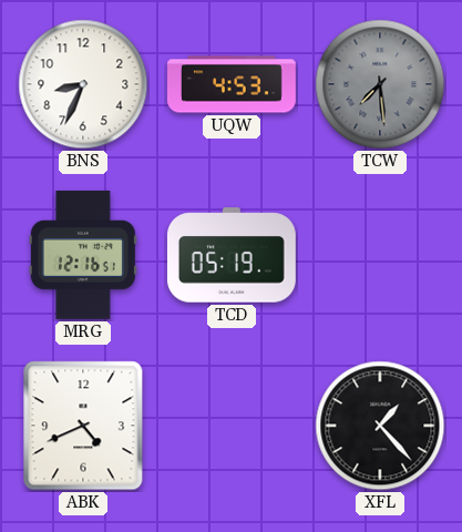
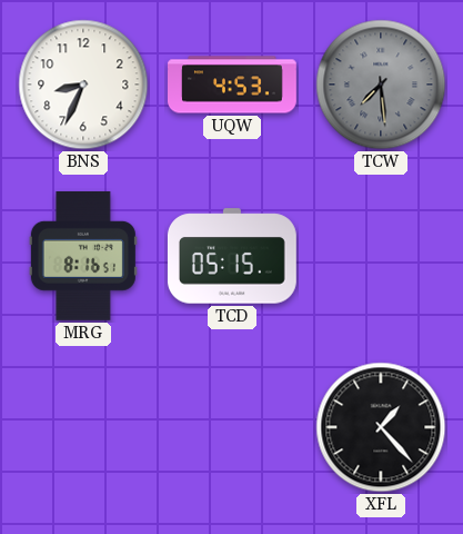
MRG: 12:16 -> 8:16 (83, 256)
TCD: 05:19 -> 05:15 (232, 256)
ABK: 4:41 -> none (83, 426)
